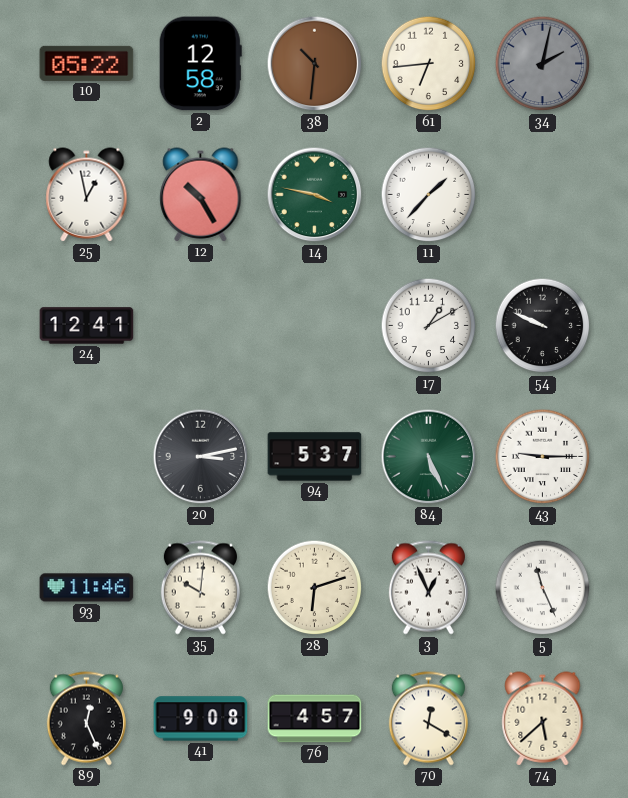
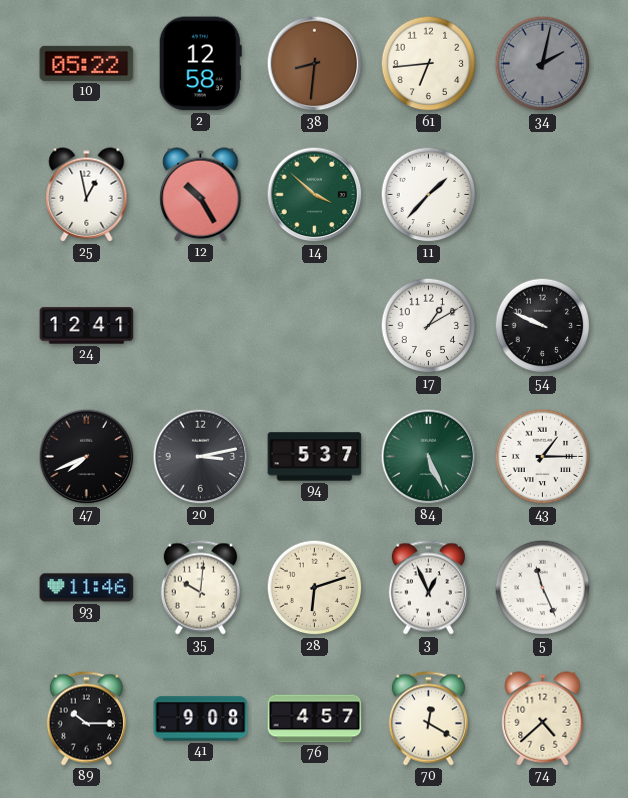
38: 10:31 -> 8:31 (315, 64)
14: 3:47 -> 3:52 (315, 195)
47: none -> 7:41 (87, 457)
43: 9:15 -> 1:15 (543, 457)
89: 12:26 -> 10:15 (86, 719)
74: 5:38 -> 4:38 (543, 719)
